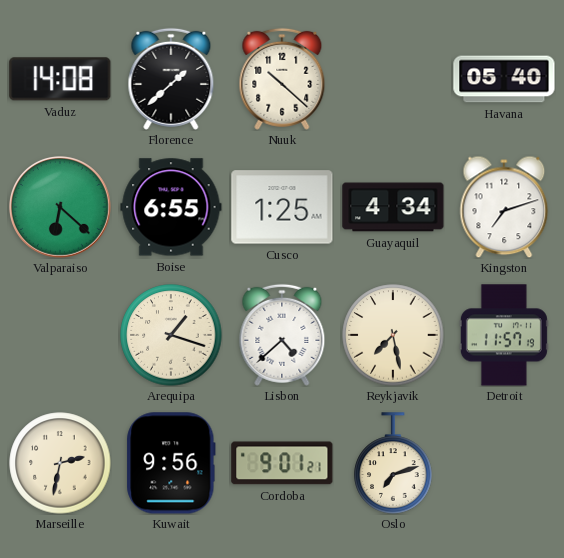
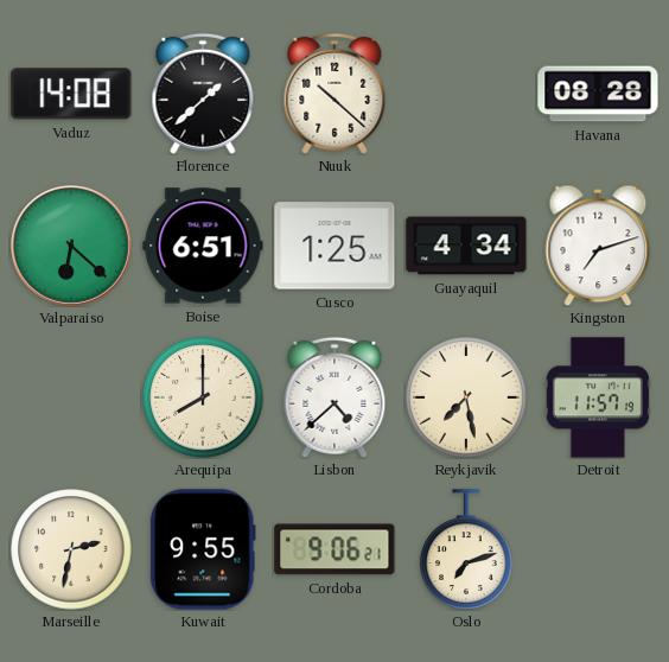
Havana: 05:40 -> 08:28 (598, 94)
Boise: 6:55 -> 6:51 (203, 246)
Arequipa: 1:18 -> 8:00 (203, 397)
Kuwait: 9:56 -> 9:55 (203, 549)
Cordoba: 9:01 -> 9:06 (334, 549)
